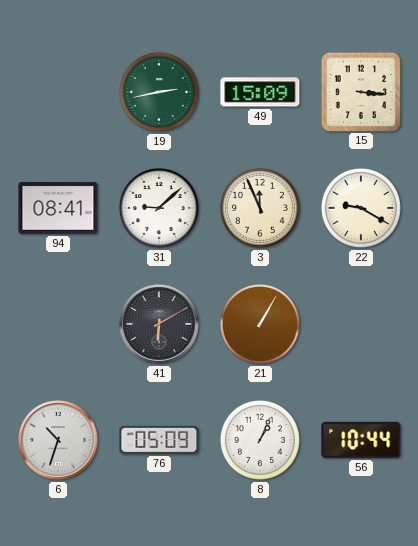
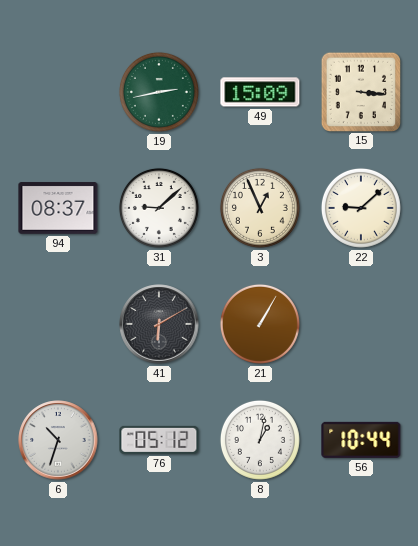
94: 08:41 -> 08:37 (58, 208)
3: 11:56 -> 12:56 (260, 208)
22: 9:20 -> 9:08 (361, 208)
76: 05:09 -> 05:12 (159, 440)
8: 1:04 -> 1:02 (260, 440)
